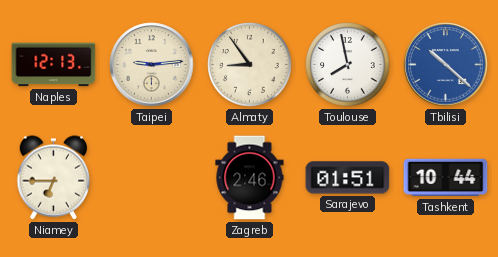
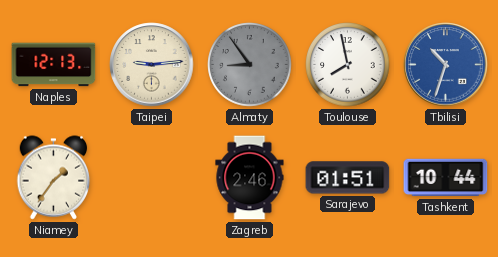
Almaty dial: cream -> grey (250, 65)
Tbilisi: 10:22 -> 10:33 (446, 65)
Niamey: 6:45 -> 1:36 (54, 178)
